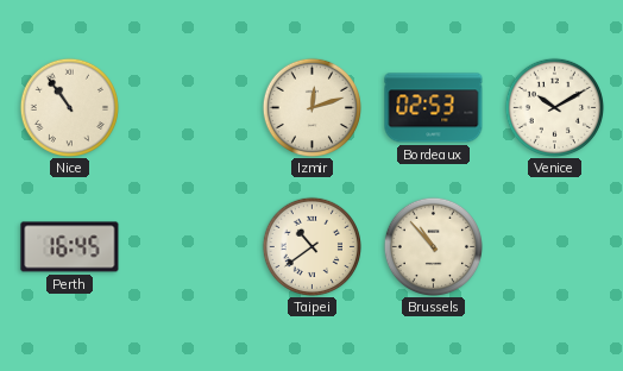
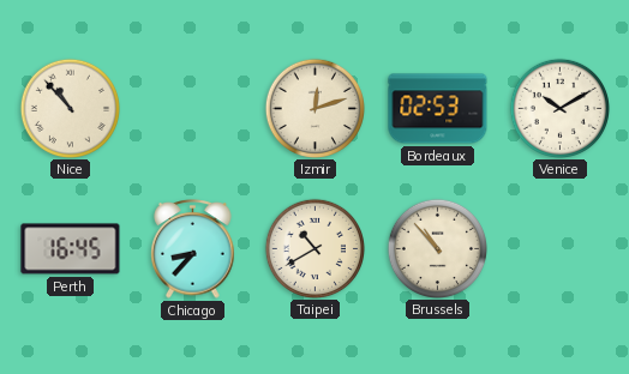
Nice: 10:54 -> 10:53 (70, 108)
Chicago: none -> 8:37 (193, 249)
Taipei: 10:39 -> 10:40 (314, 248)
